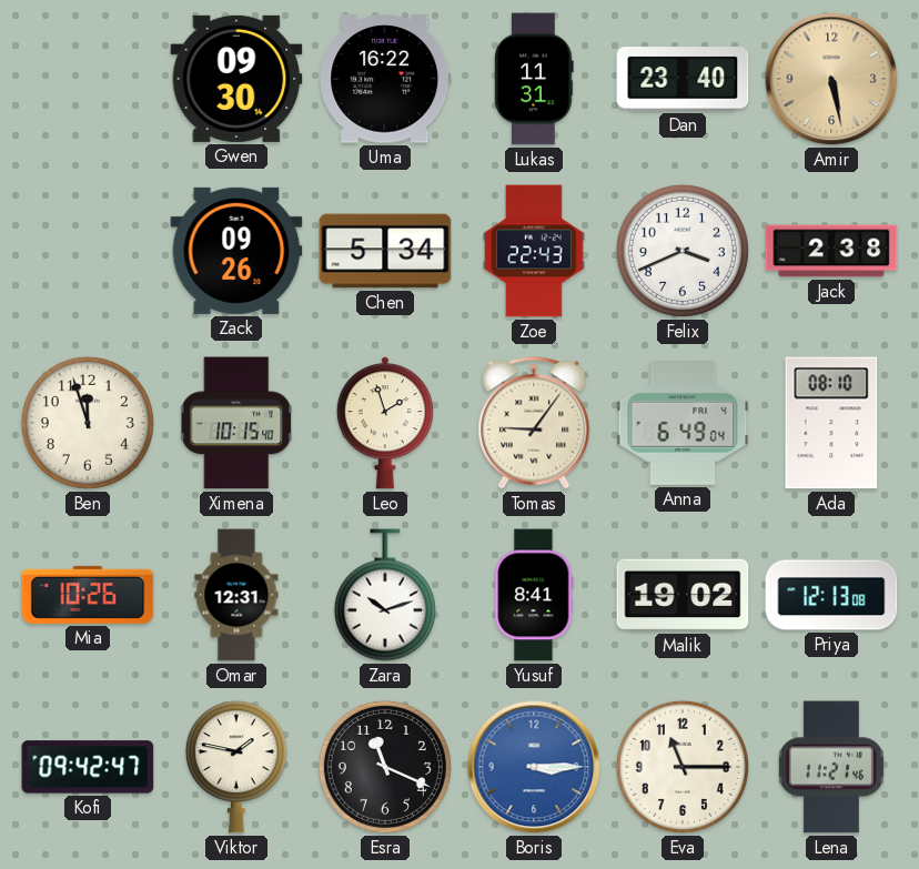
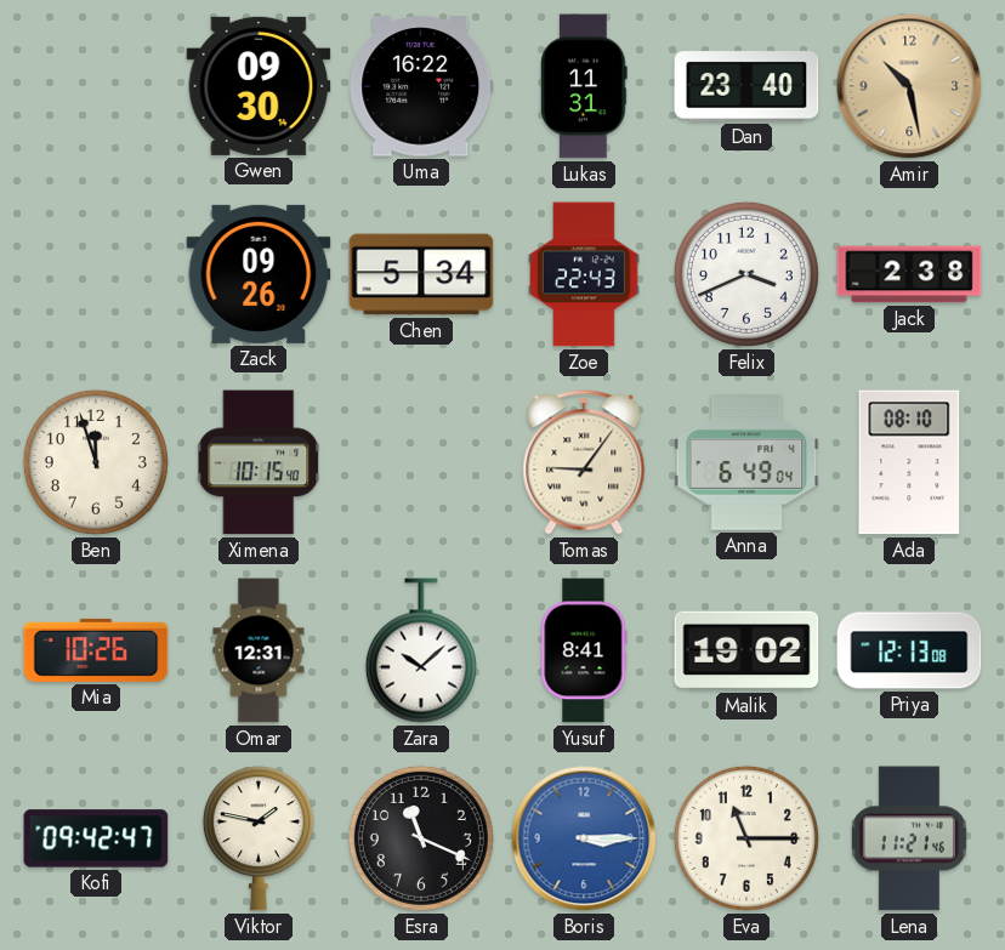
Amir: 5:28 -> 10:28 (909, 86)
Leo: 1:57 -> none (385, 423)
Zara: 10:12 -> 10:08 (421, 650)
